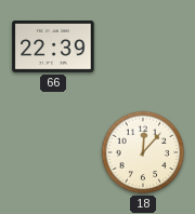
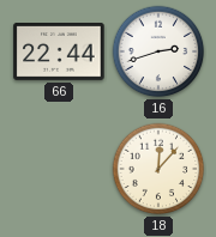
66: 22:39 -> 22:44 (59, 53)
16: none -> 2:42 (158, 51)
